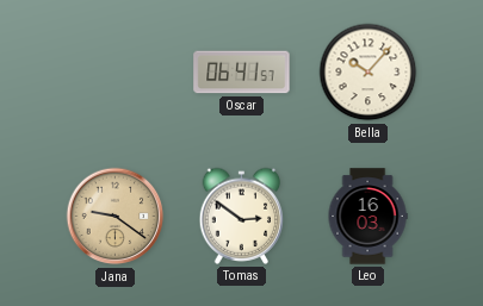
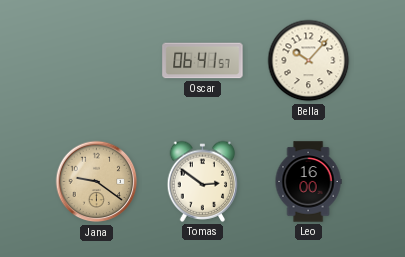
Leo: 16:03 -> 16:00 (308, 182)
